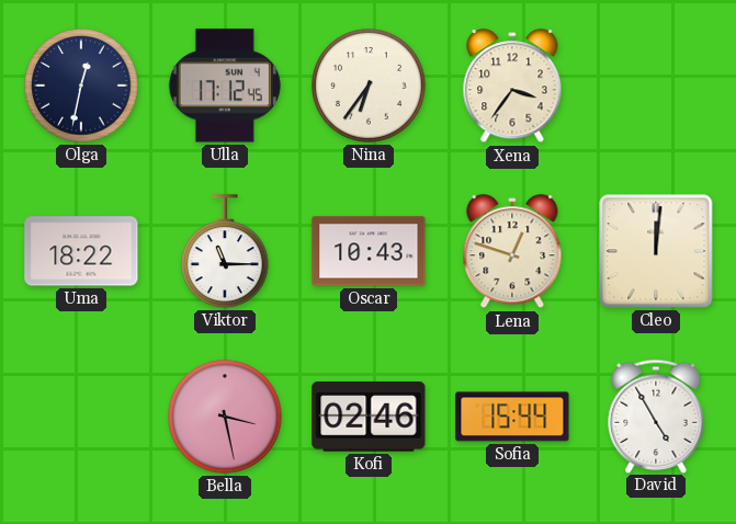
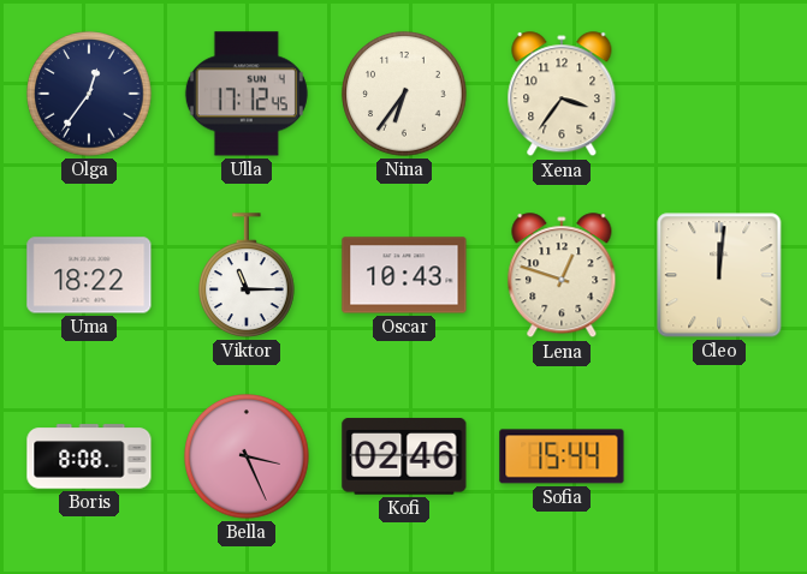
Olga: 12:32 -> 12:36 (89, 94)
Boris: none -> 8:08 (89, 456)
Bella: 3:28 -> 3:26 (247, 456)
David: 4:55 -> none (656, 415)
